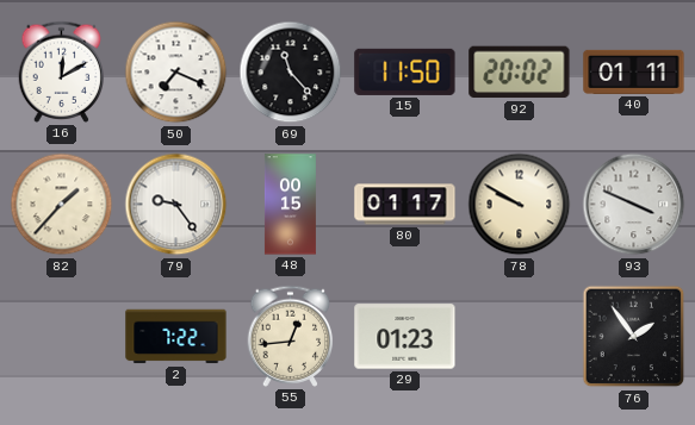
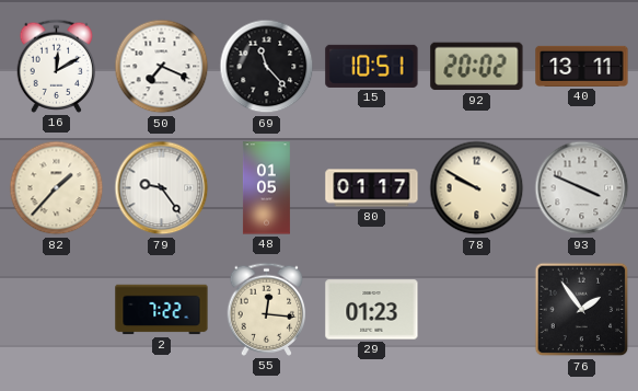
15: 11:50 -> 10:51 (372, 66)
40: 01:11 -> 13:11 (582, 66)
48: 00:15 -> 01:05 (266, 188)
55: 12:44 -> 12:16 (267, 309)
